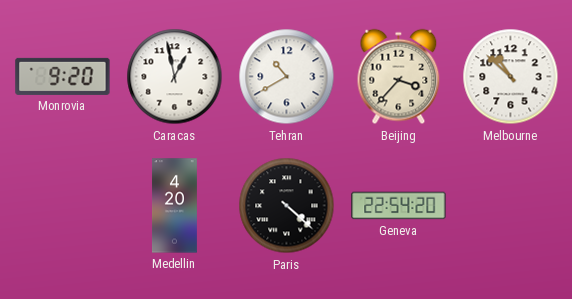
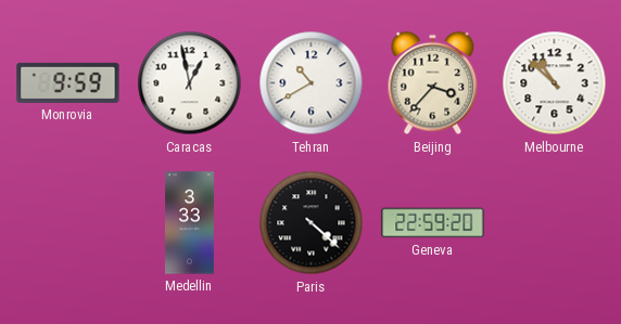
Monrovia: 9:20 -> 9:59 (68, 82)
Medellin: 4:20 -> 3:33 (190, 223)
Geneva: 22:54 -> 22:59 (433, 223)
